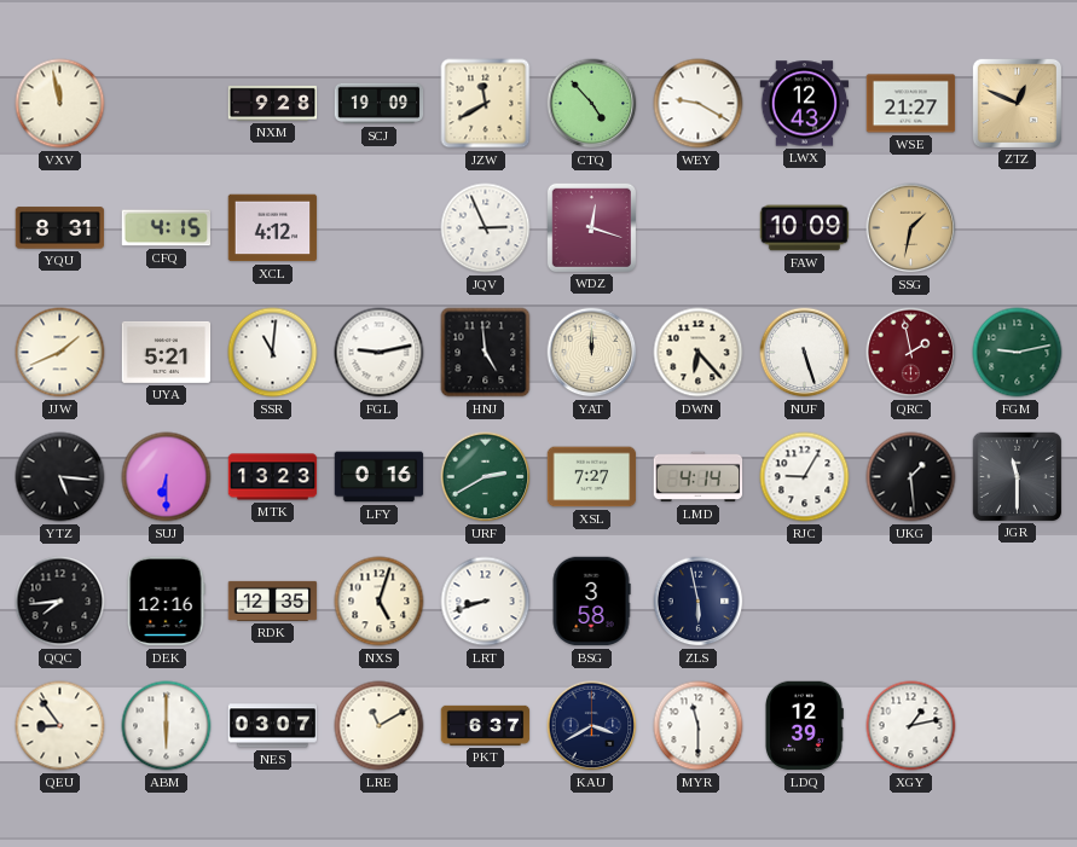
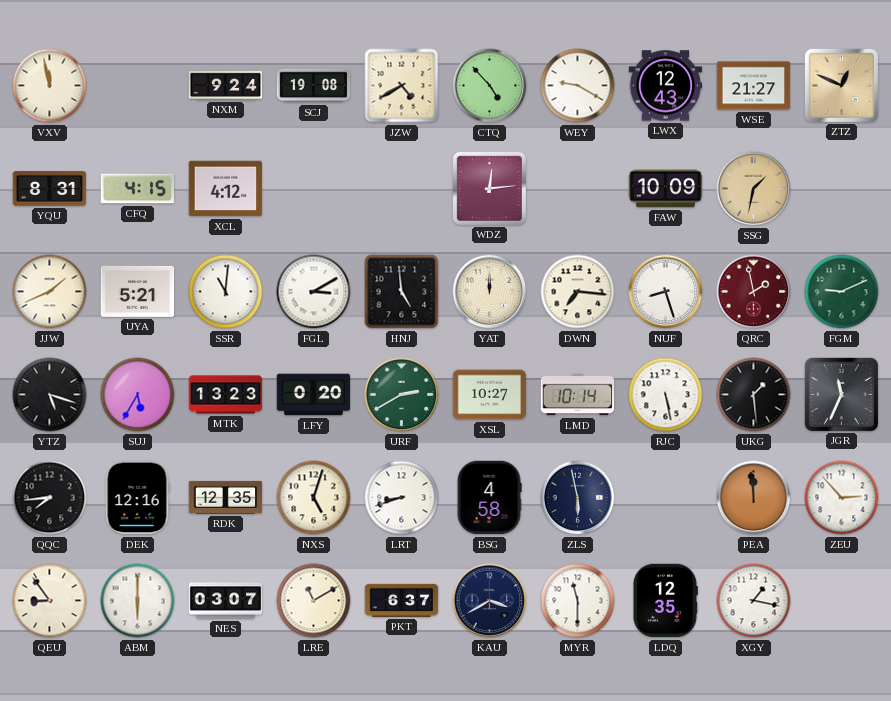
NXM: 9:28 -> 9:24 (226, 85)
SCJ: 19:09 -> 19:08 (314, 86)
JZW: 11:40 -> 4:40 (402, 86)
JQV: 2:56 -> none (486, 228)
WDZ: 12:18 -> 12:14 (489, 188)
FGL: 9:13 -> 3:10 (314, 292)
DWN: 6:23 -> 7:16 (578, 292)
NUF: 5:27 -> 8:27 (666, 292)
FGM: 9:13 -> 9:11 (842, 292)
YTZ: 5:16 -> 5:18 (50, 395)
SUJ: 6:30 -> 5:35 (138, 395)
LFY: 0:16 -> 0:20 (314, 395)
XSL: 7:27 -> 10:27 (490, 395)
LMD: 4:14 -> 10:14 (578, 395)
RJC: 9:05 -> 5:28 (666, 395)
JGR: 11:30 -> 11:34 (841, 394)
BSG: 3:58 -> 4:58 (489, 498)
PEA: none -> 11:59 (754, 498)
ZEU: none -> 2:53 (842, 498)
LDQ: 12:39 -> 12:35 (665, 601)
XGY: 1:13 -> 1:17 (754, 601)
